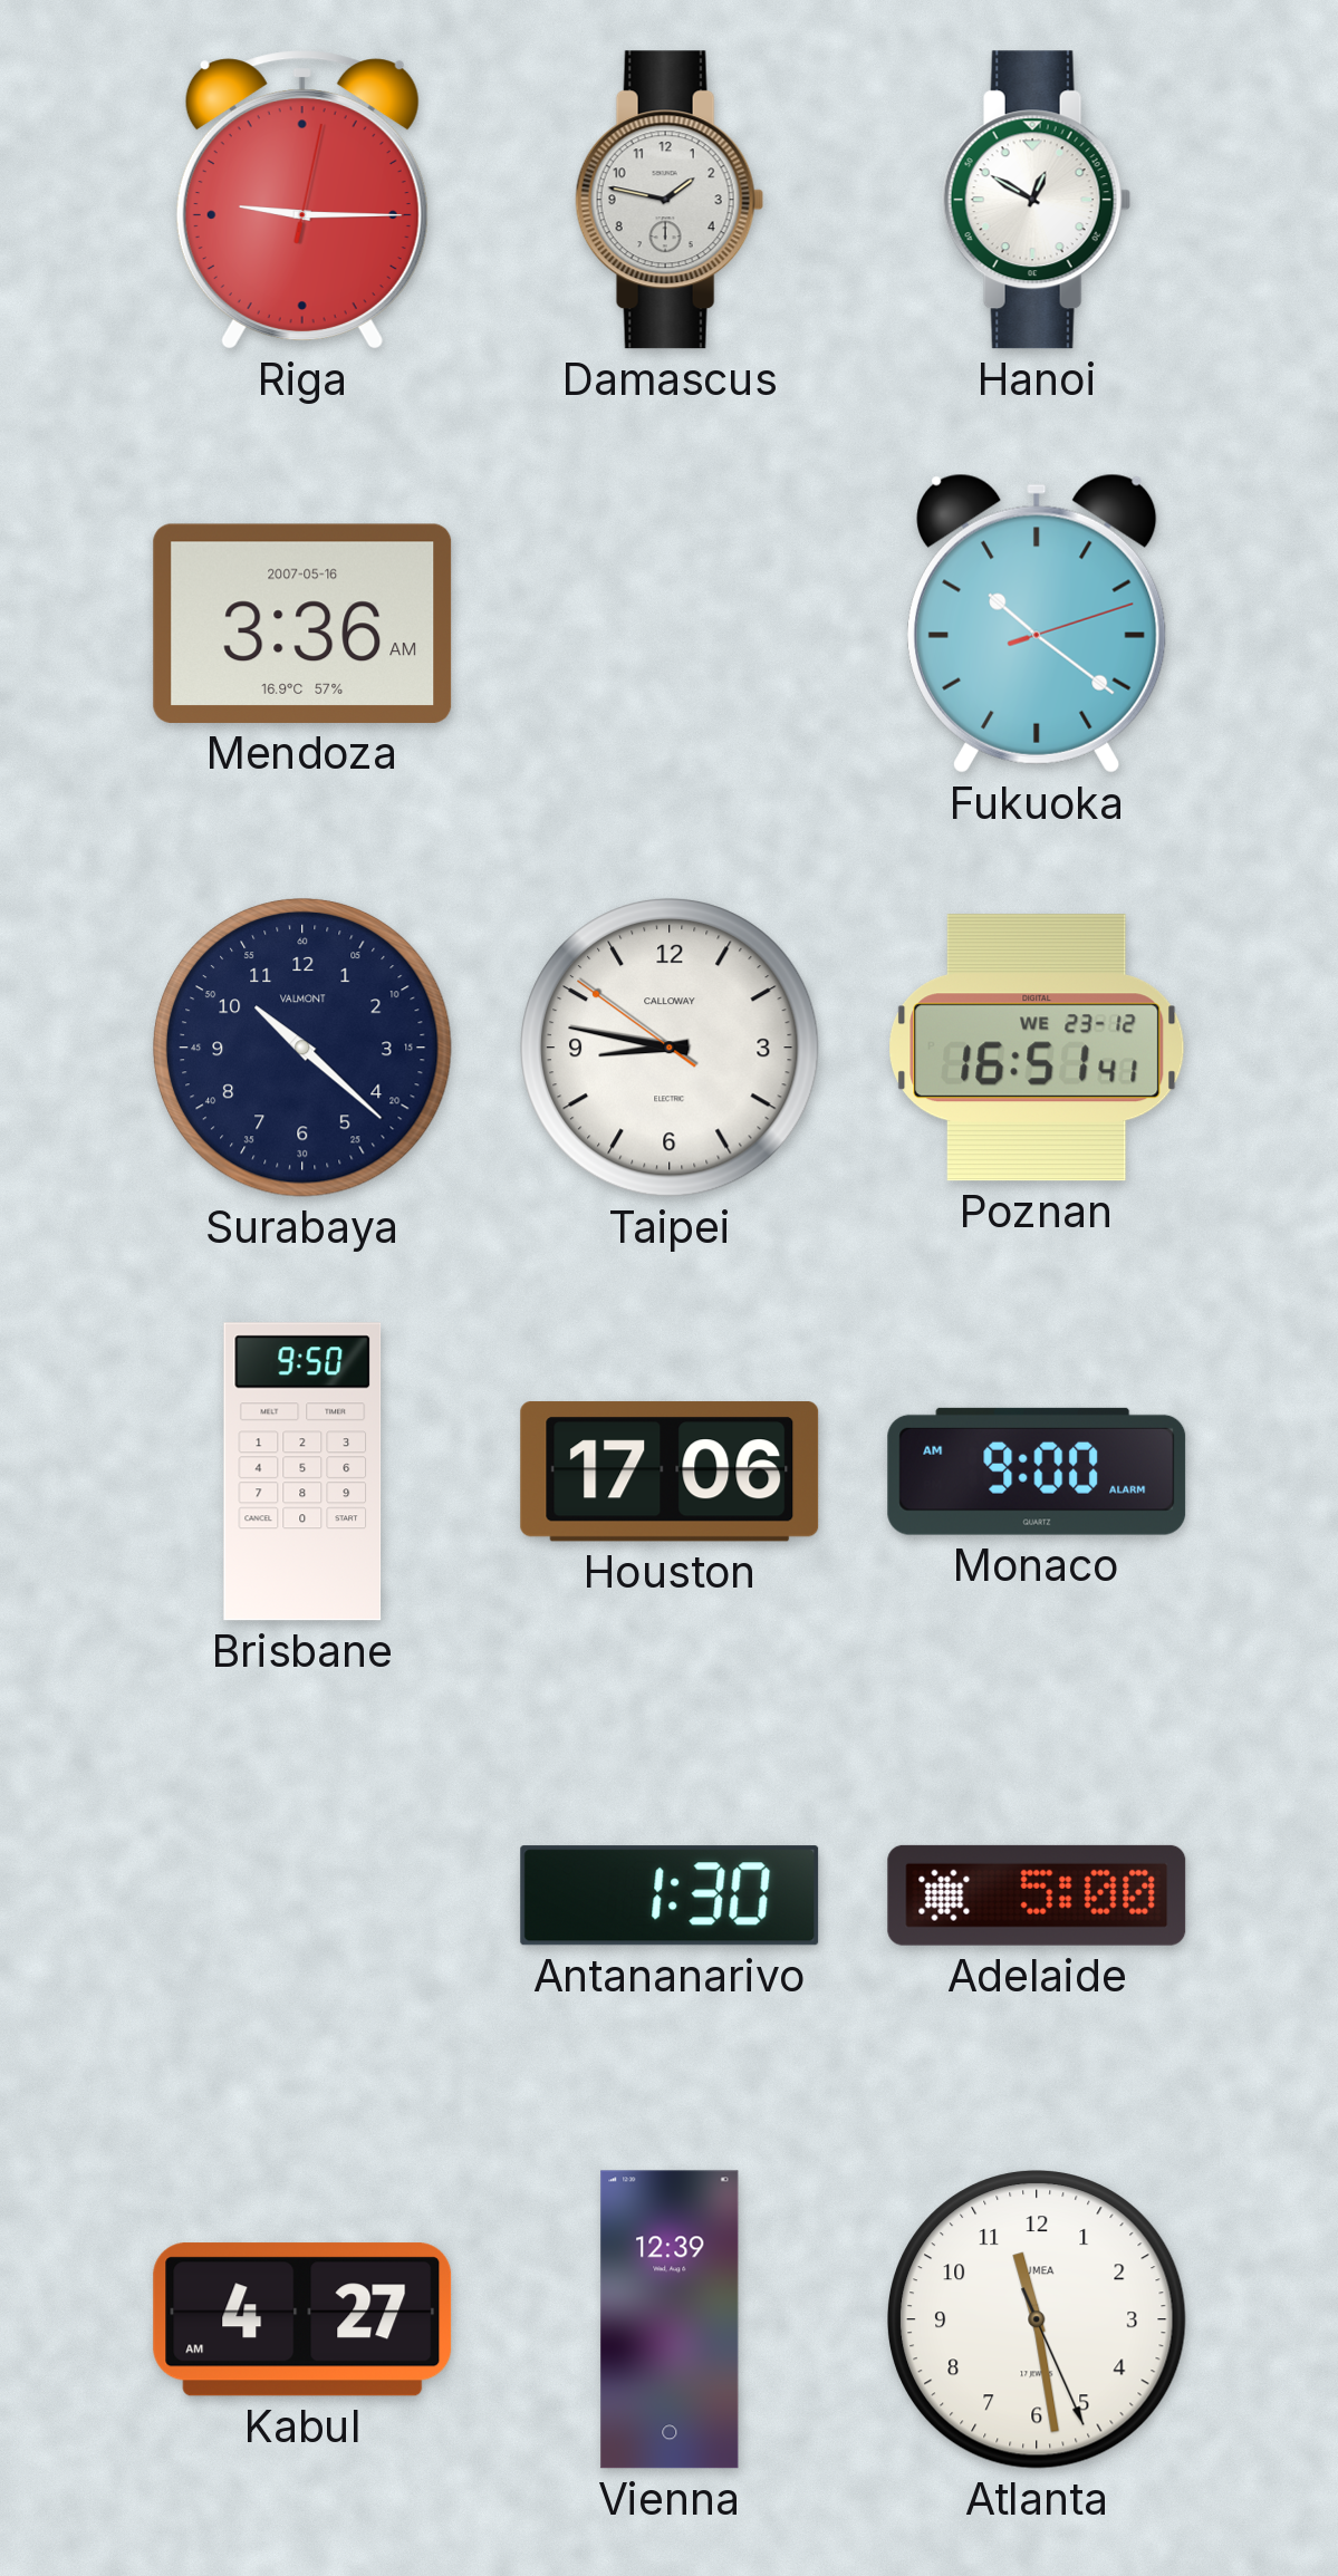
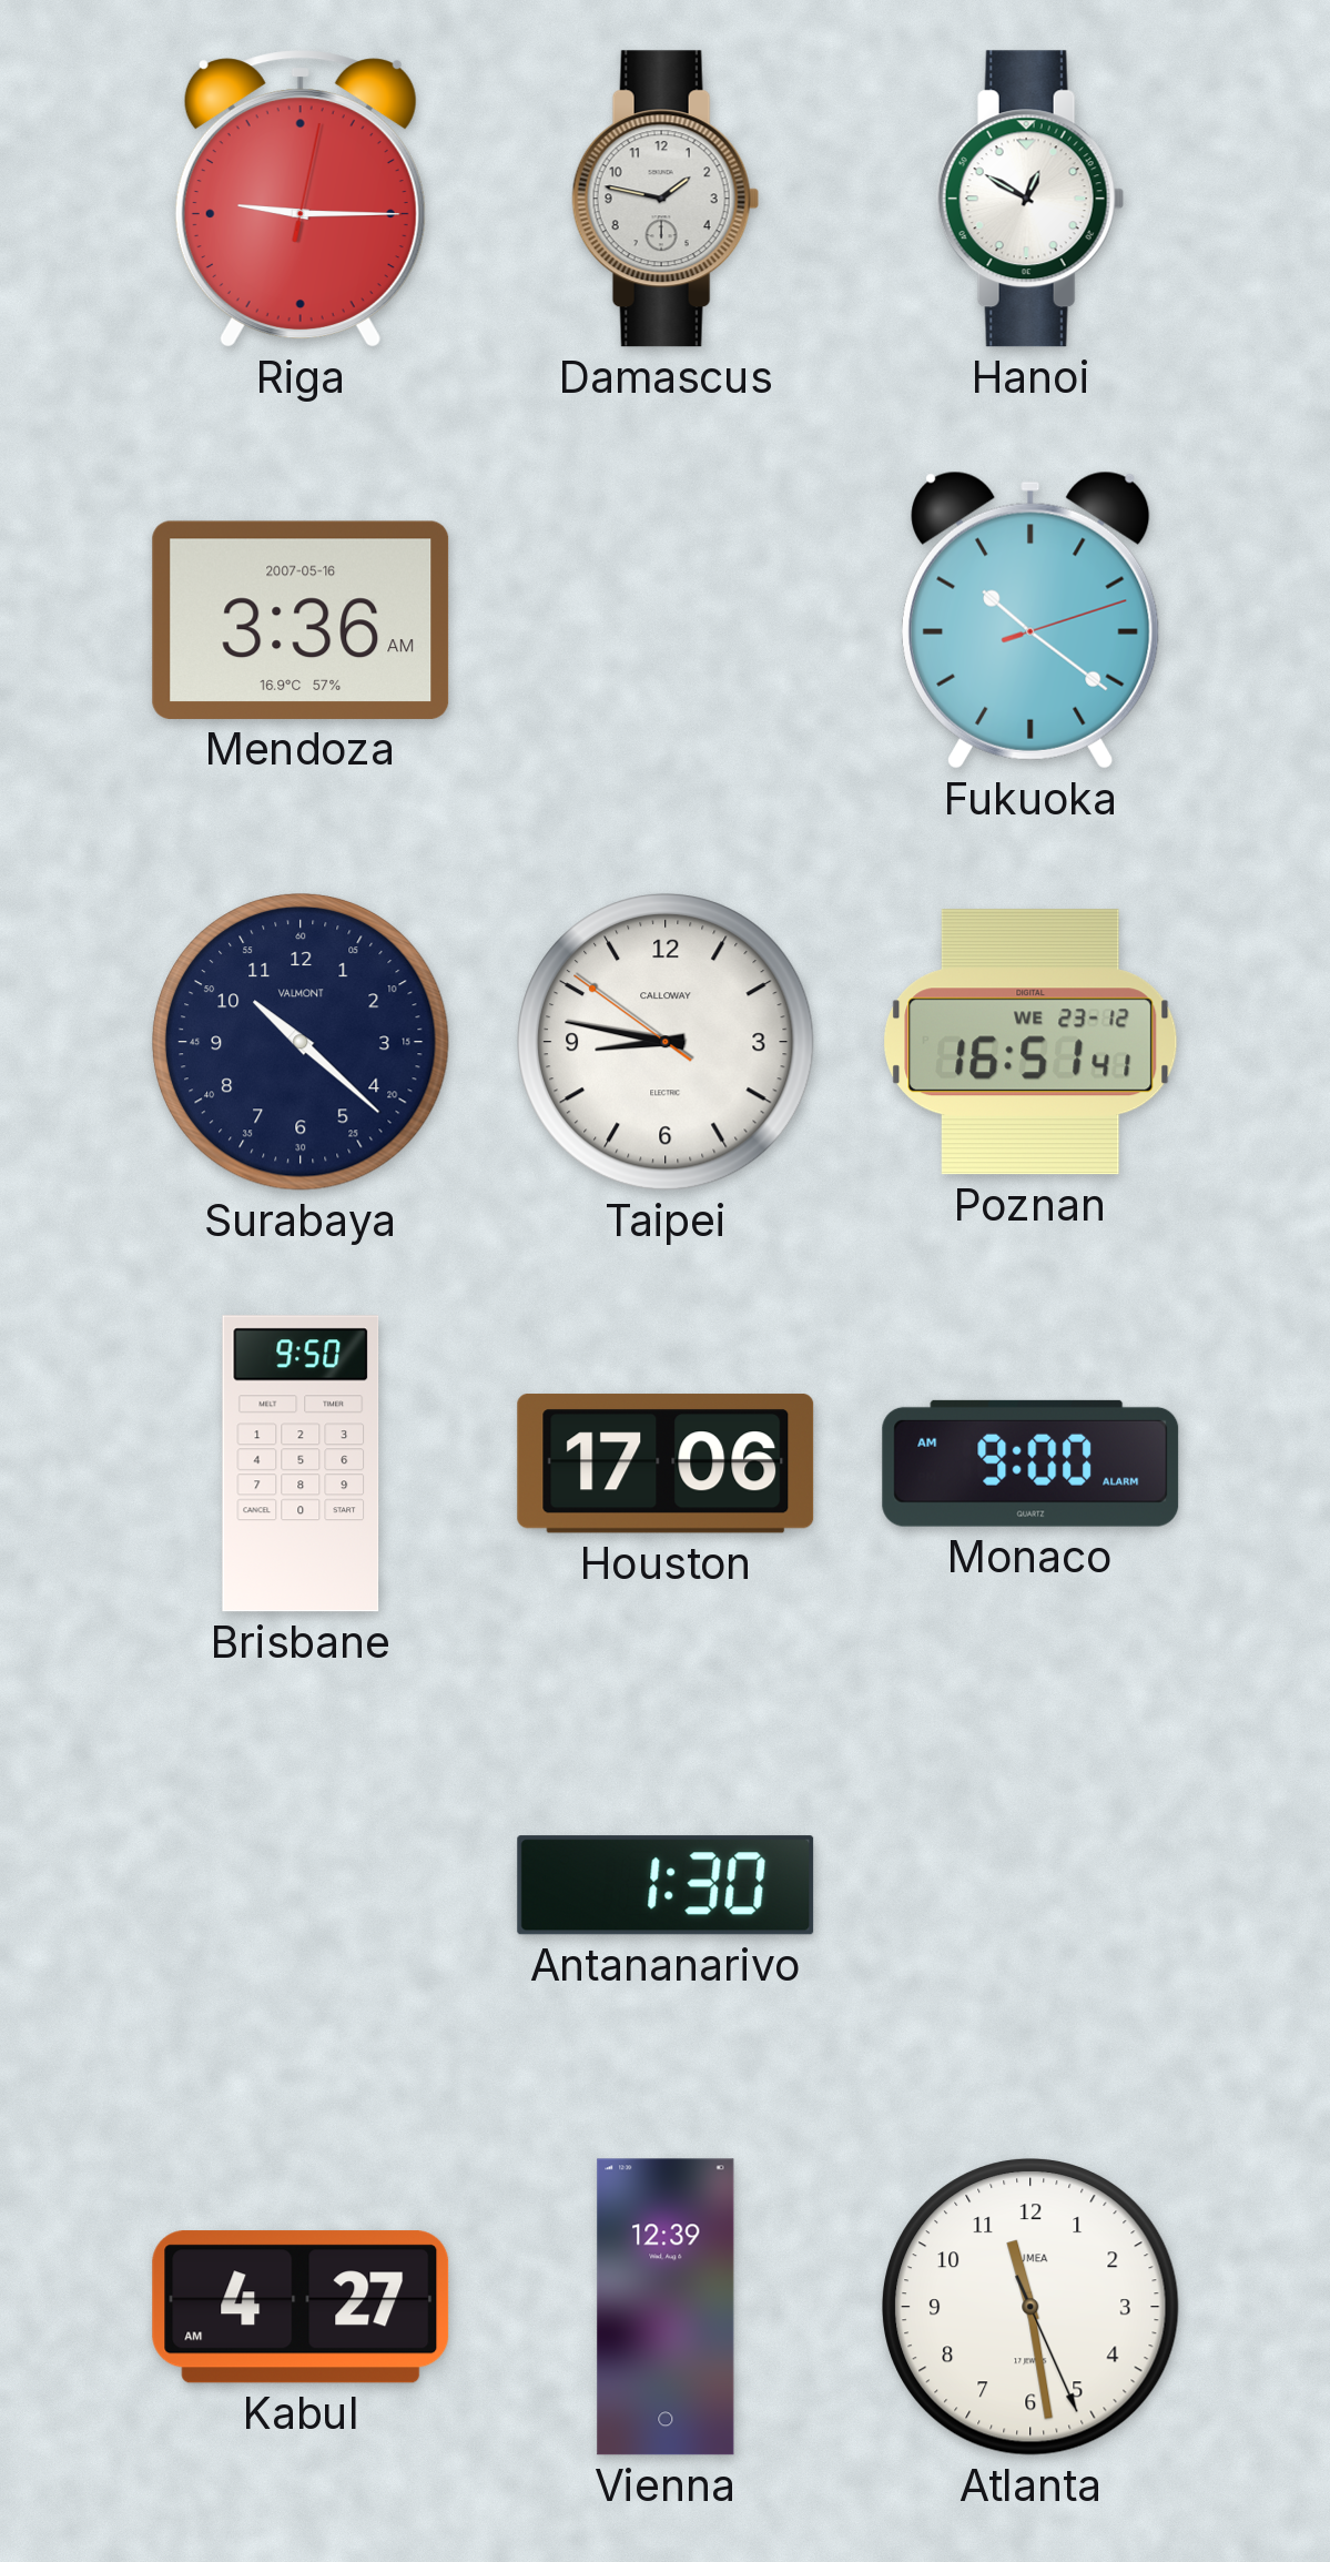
Adelaide: 5:00 -> none (1037, 1895)
